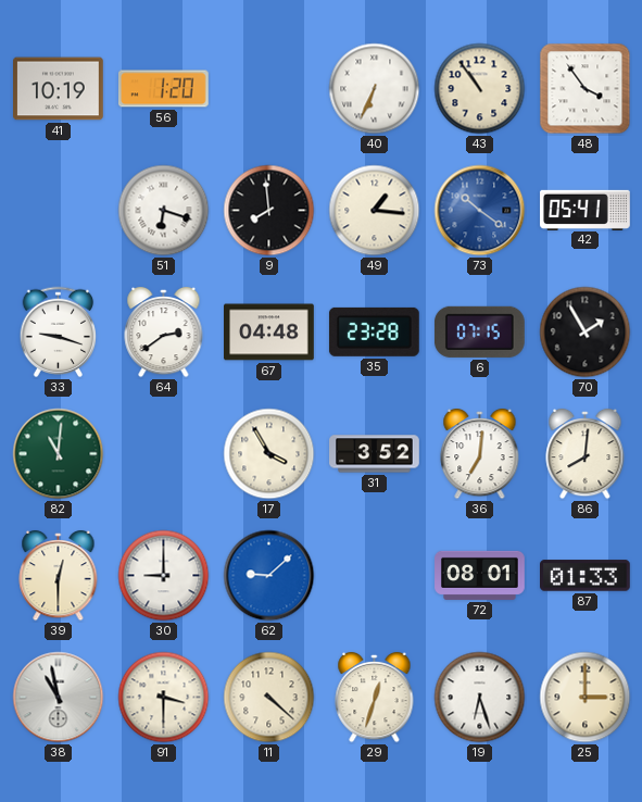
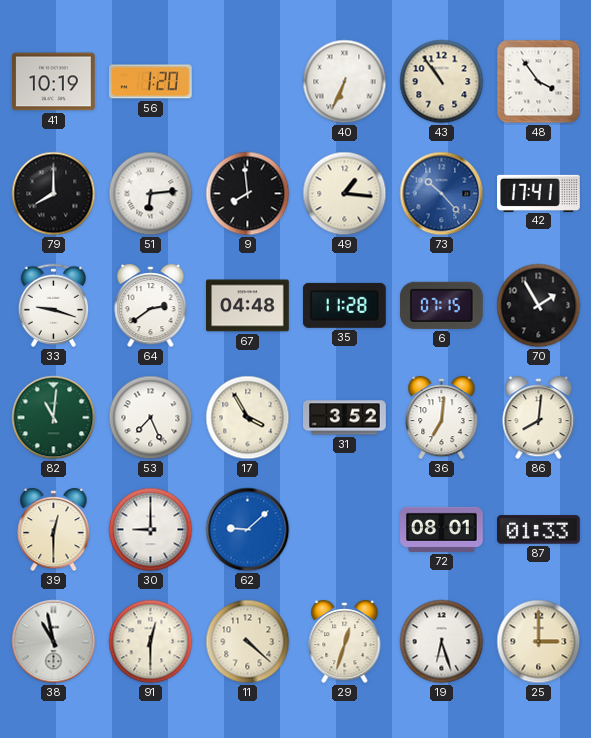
79: none -> 8:00 (54, 194)
51: 6:18 -> 6:14 (151, 194)
73: 10:21 -> 10:23 (442, 194)
42: 05:41 -> 17:41 (539, 193)
35: 23:28 -> 11:28 (344, 305)
53: none -> 7:26 (151, 418)
91: 3:30 -> 12:30 (151, 642)
